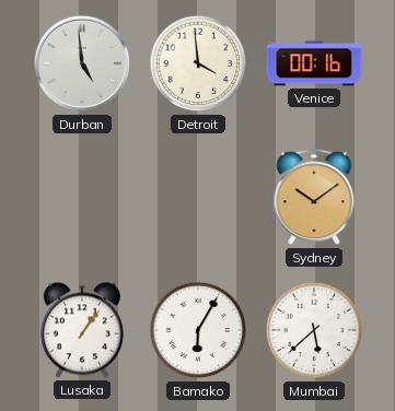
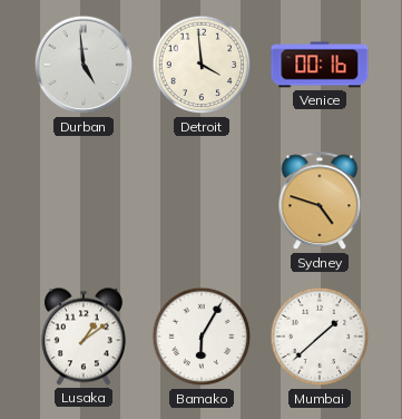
Sydney: 10:09 -> 4:48 (320, 202)
Lusaka: 1:06 -> 1:09 (84, 337)
Mumbai: 5:38 -> 1:38 (320, 337)
